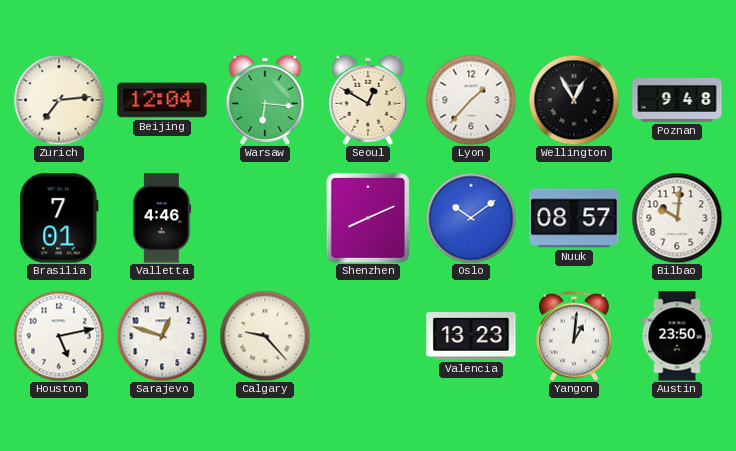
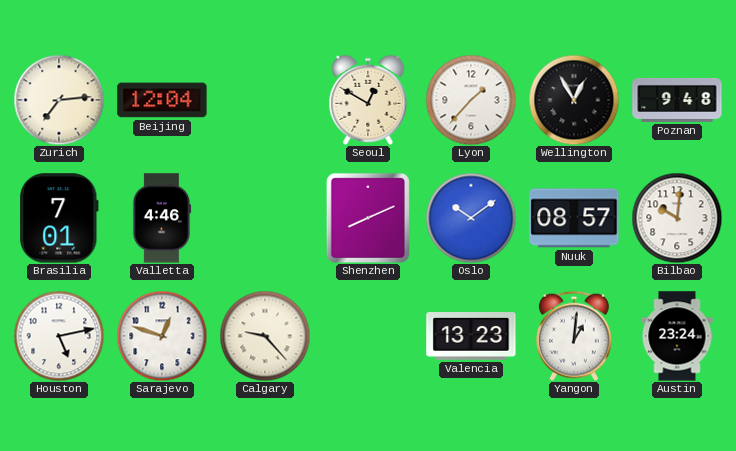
Warsaw: 6:16 -> none (265, 100)
Austin: 23:50 -> 23:24 (677, 336)
